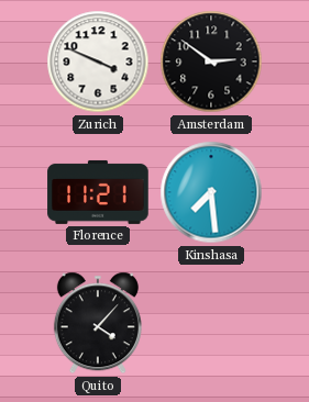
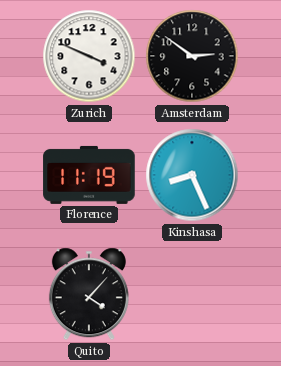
Florence: 11:21 -> 11:19 (89, 175)
Kinshasa: 7:29 -> 8:26 (192, 175)
